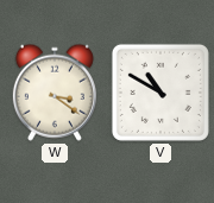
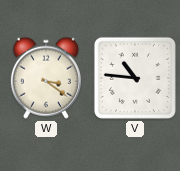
V: 10:50 -> 10:46 (135, 78)
